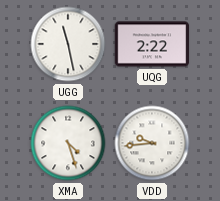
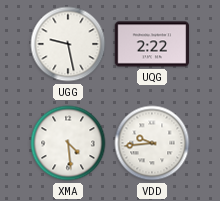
UGG: 11:28 -> 9:28 (68, 44)
XMA: 4:27 -> 4:29 (68, 143)
